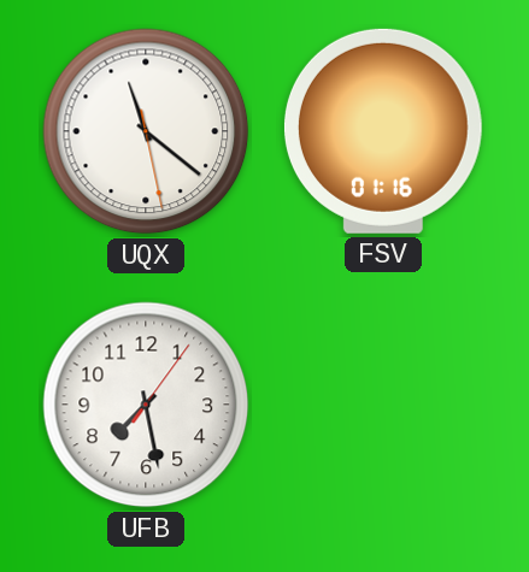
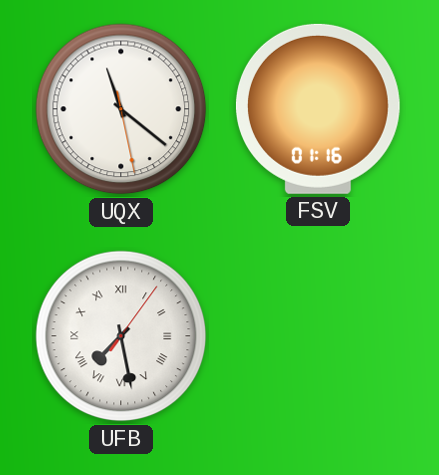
UFB numerals: Arabic -> Roman (121, 336)
